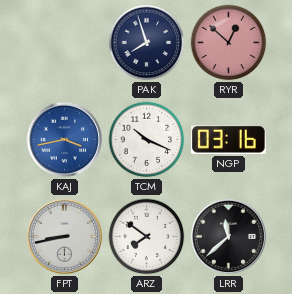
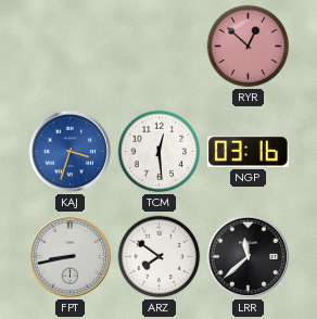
PAK: 7:57 -> none (147, 43)
KAJ: 3:43 -> 3:33 (69, 151)
TCM: 10:19 -> 12:29 (160, 152)
